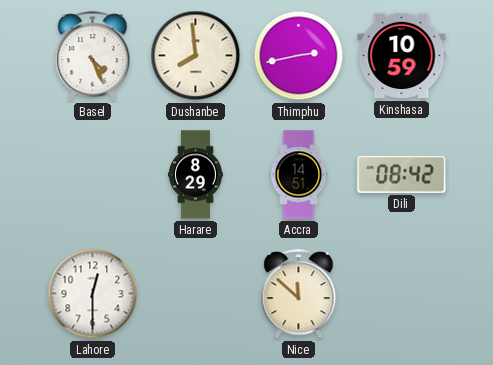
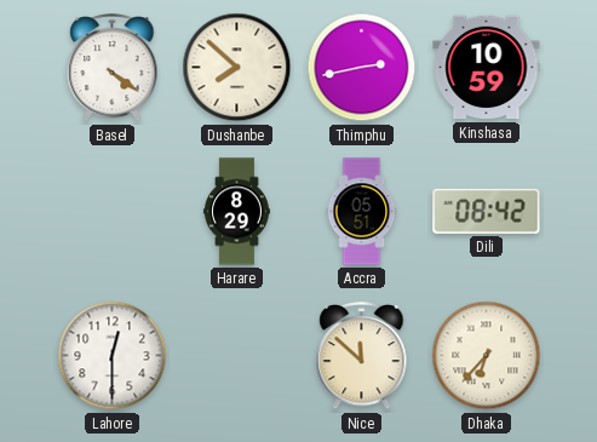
Basel: 4:26 -> 4:21 (113, 69)
Dushanbe: 7:59 -> 7:52 (237, 68)
Accra: 14:51 -> 05:51 (362, 212)
Dhaka: none -> 6:37 (487, 356)
